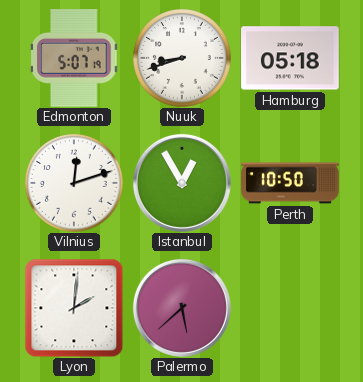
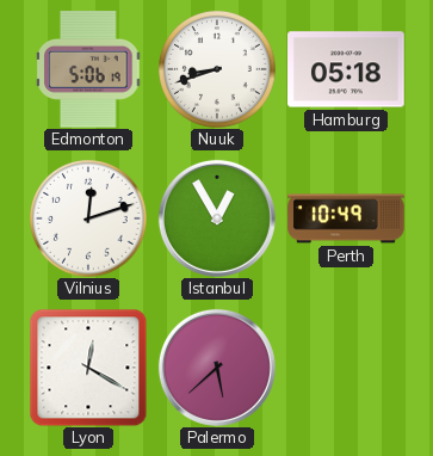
Edmonton: 5:07 -> 5:06 (88, 69)
Perth: 10:50 -> 10:49 (346, 218)
Lyon: 2:01 -> 12:20 (88, 368)
